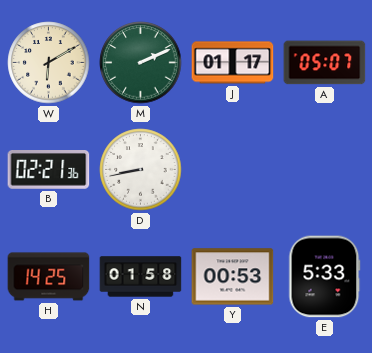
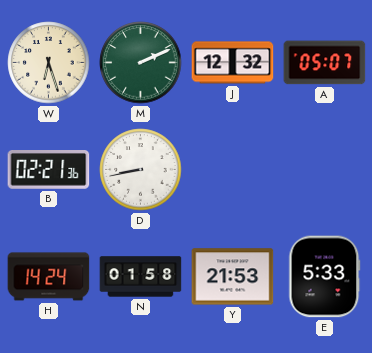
W: 6:10 -> 6:27 (49, 63)
J: 01:17 -> 12:32 (233, 63)
H: 14:25 -> 14:24 (49, 277)
Y: 00:53 -> 21:53 (233, 277)
